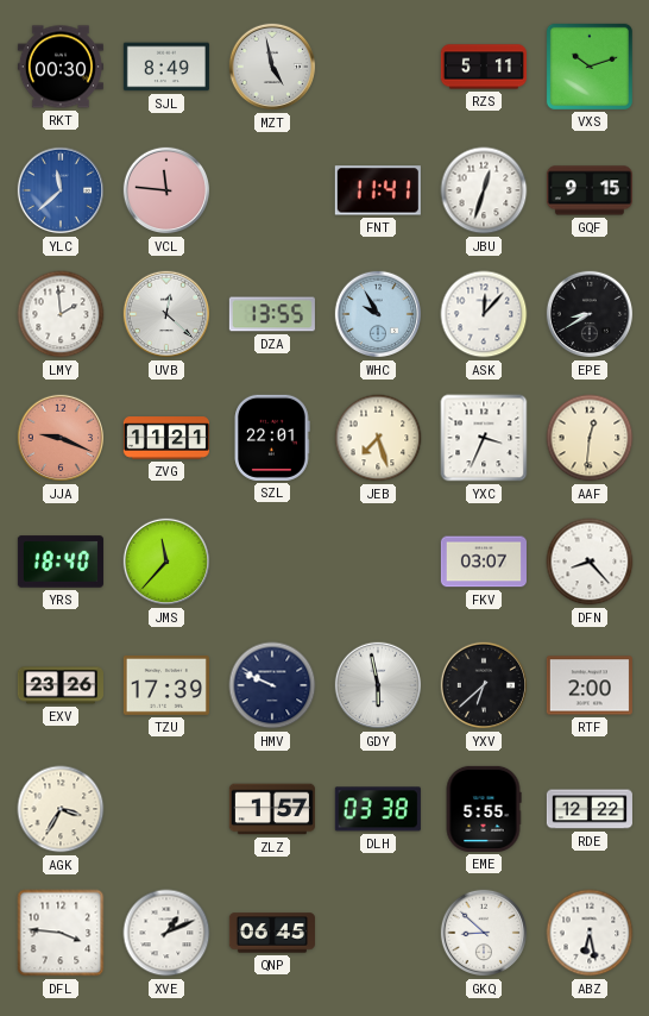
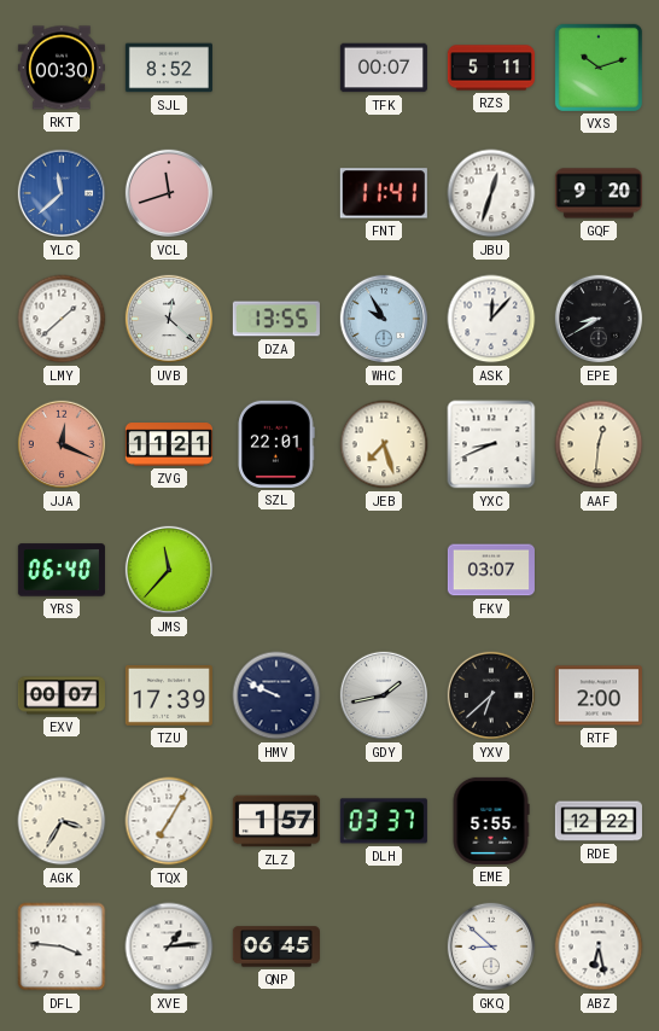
SJL: 8:49 -> 8:52 (169, 68)
MZT: 4:58 -> none (272, 67)
TFK: none -> 00:07 (384, 68)
VCL: 11:46 -> 11:42 (169, 193)
GQF: 9:15 -> 9:20 (599, 193)
LMY: 1:59 -> 1:38 (62, 319)
JJA: 9:19 -> 12:19 (62, 444)
YXC: 3:34 -> 8:41 (491, 444)
YRS: 18:40 -> 06:40 (62, 570)
DFN: 8:23 -> none (590, 562)
EXV: 23:26 -> 00:07 (62, 695)
GDY: 5:58 -> 1:43 (384, 695)
TQX: none -> 7:05 (169, 821)
DLH: 03:38 -> 03:37 (384, 821)
XVE: 1:11 -> 1:14 (169, 946)
